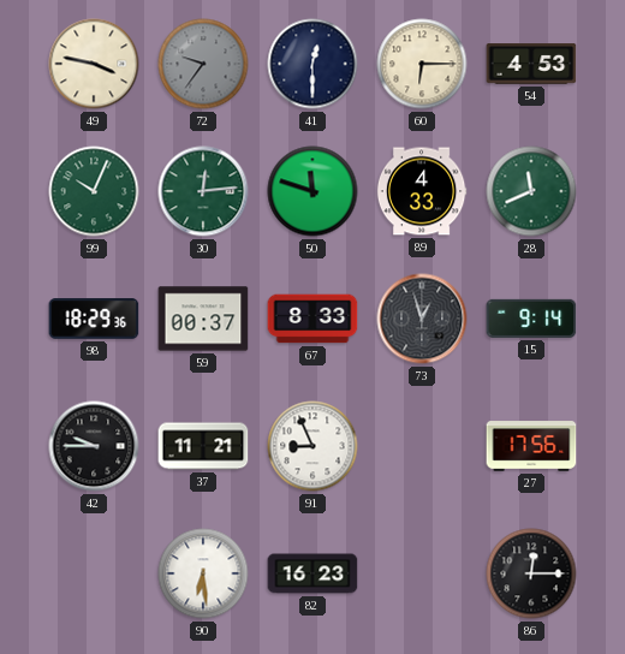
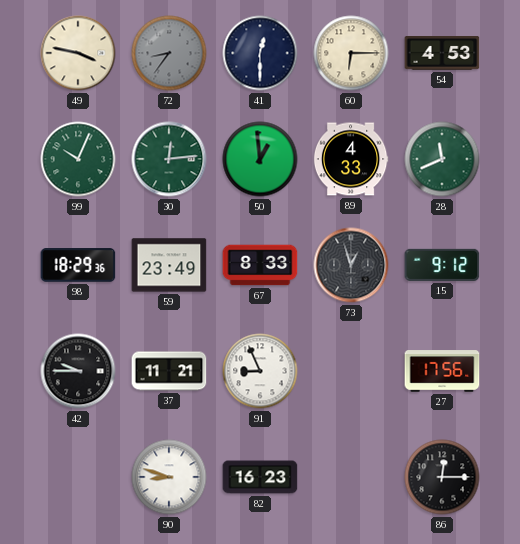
72: 9:36 -> 8:36 (169, 53)
50: 11:48 -> 12:59 (260, 159)
59: 00:37 -> 23:49 (169, 265)
15: 9:14 -> 9:12 (442, 265)
90: 6:29 -> 8:48 (169, 477)
